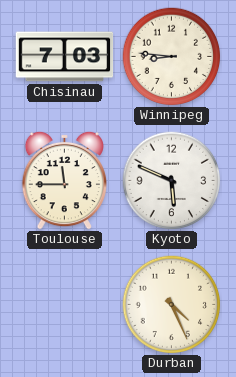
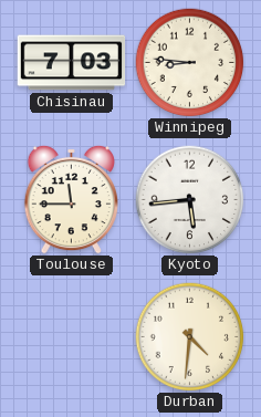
Kyoto: 5:49 -> 5:44 (190, 200)
Durban: 4:26 -> 4:31 (190, 337)
